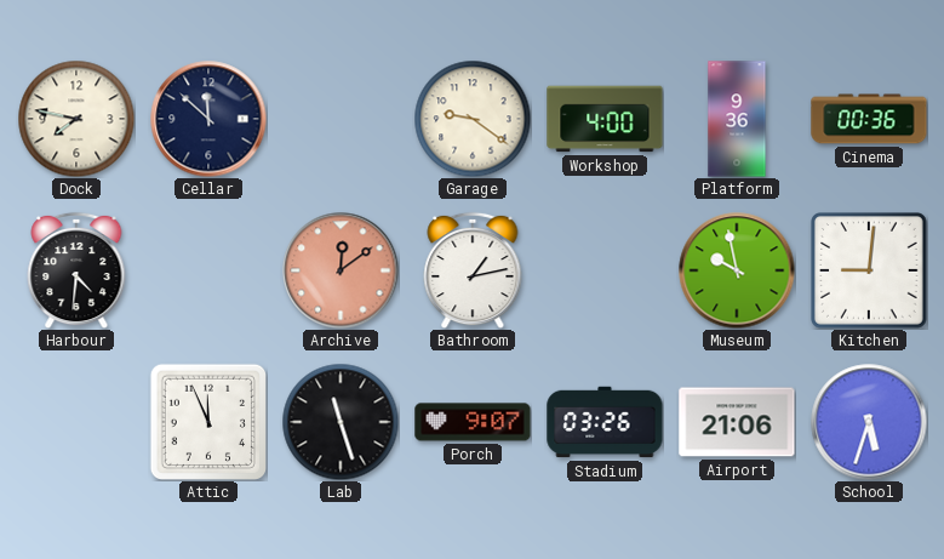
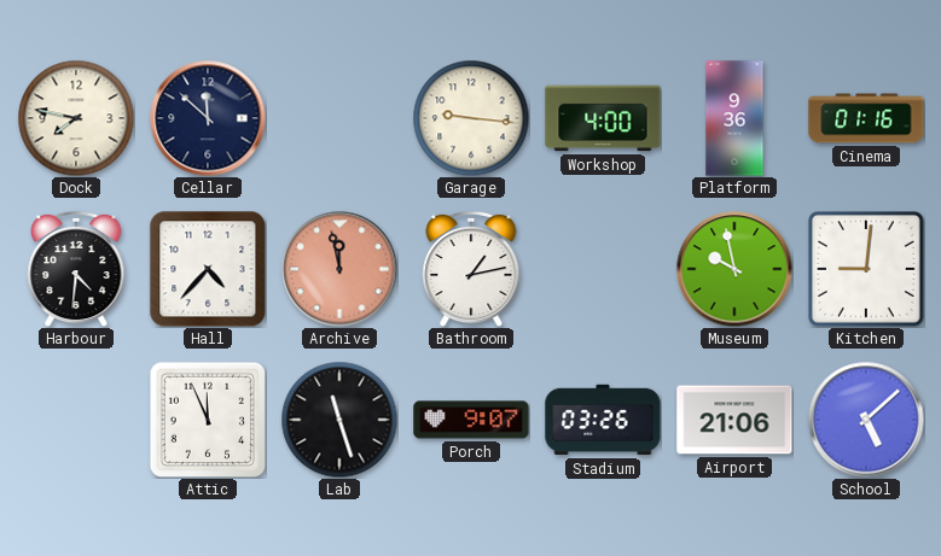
Garage: 9:21 -> 9:16 (471, 118)
Cinema: 00:36 -> 01:16 (866, 118)
Hall: none -> 4:37 (208, 269)
Archive: 12:09 -> 11:58 (339, 269)
School: 5:33 -> 5:08 (866, 420)
